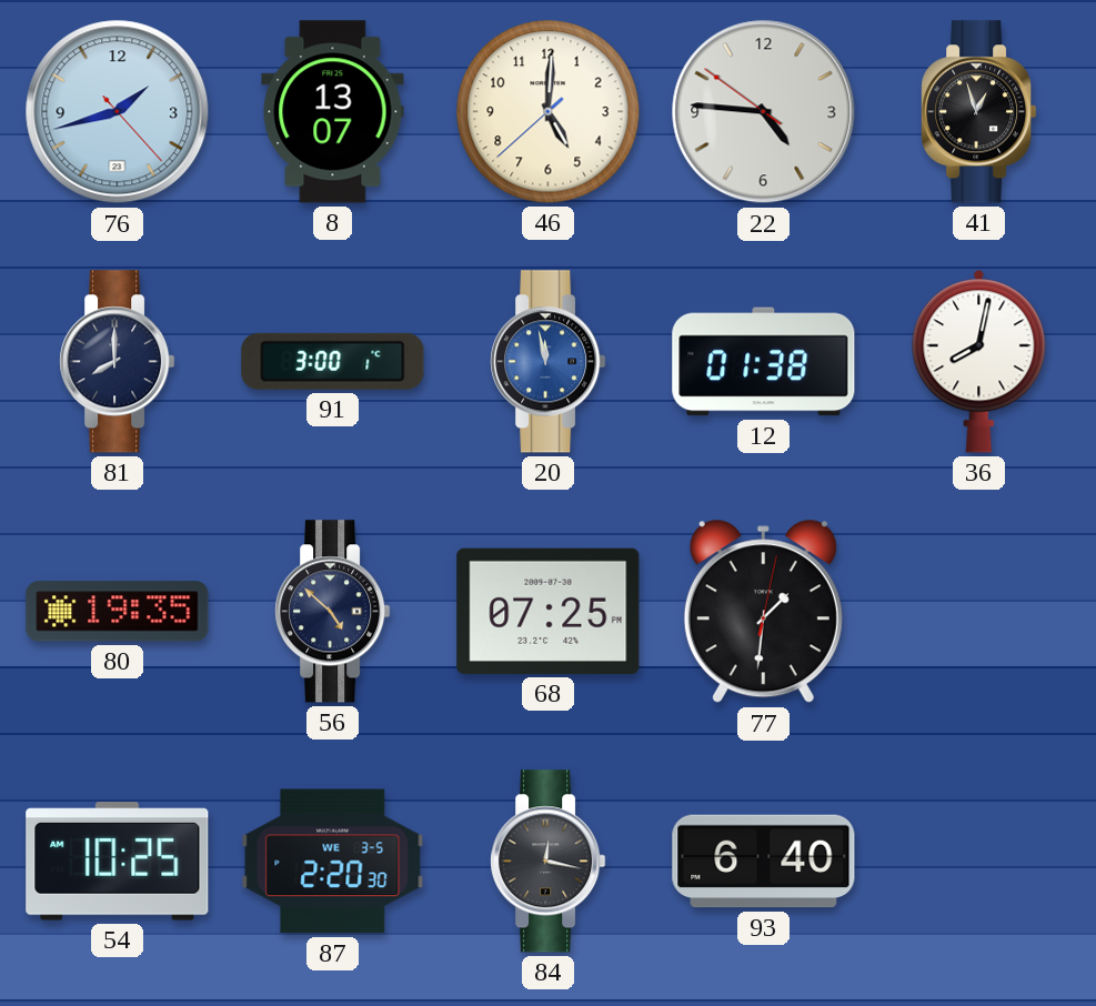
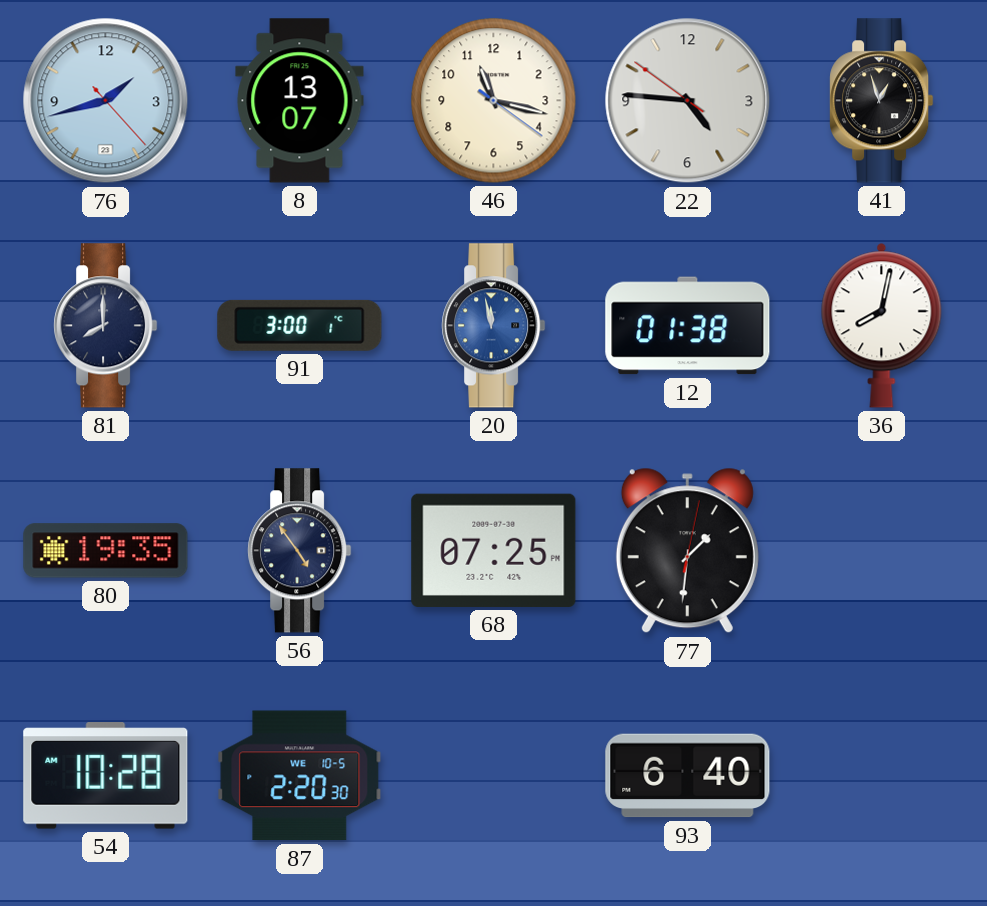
46: 5:00 -> 11:17 (494, 101)
56: 4:52 -> 4:54 (300, 551)
54: 10:25 -> 10:28 (106, 776)
87 date: WE 3-5 -> WE 10-5 (300, 776)
84: 12:17 -> none (549, 862)
